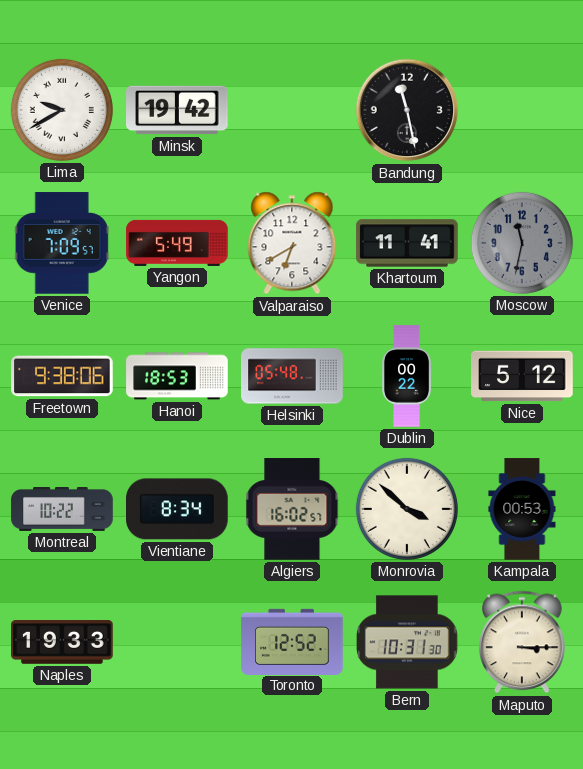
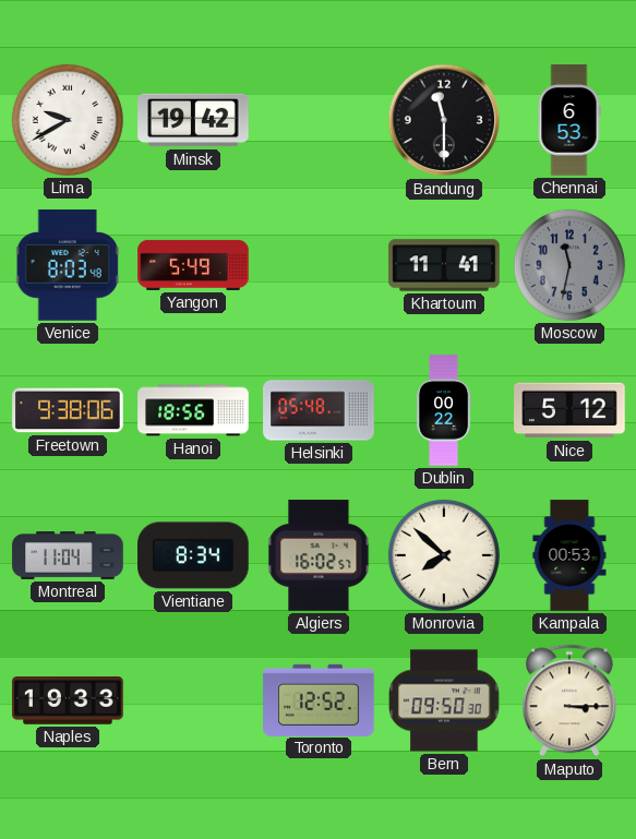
Bandung: 11:28 -> 11:30 (444, 120)
Chennai: none -> 6:53 (569, 120)
Venice: 7:09 -> 8:03 (68, 265)
Valparaiso: 6:40 -> none (292, 243)
Hanoi: 18:53 -> 18:56 (193, 410)
Montreal: 10:22 -> 11:04 (68, 556)
Monrovia: 3:52 -> 7:52 (444, 555)
Bern: 10:31 -> 09:50 (444, 700)
